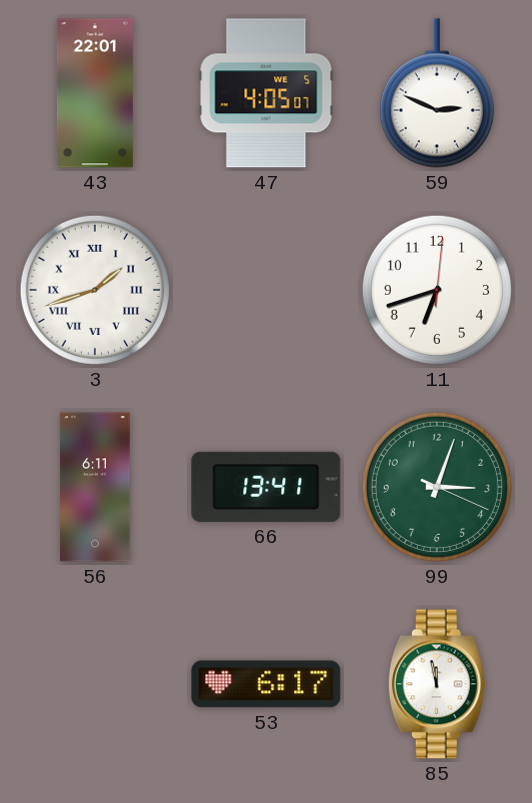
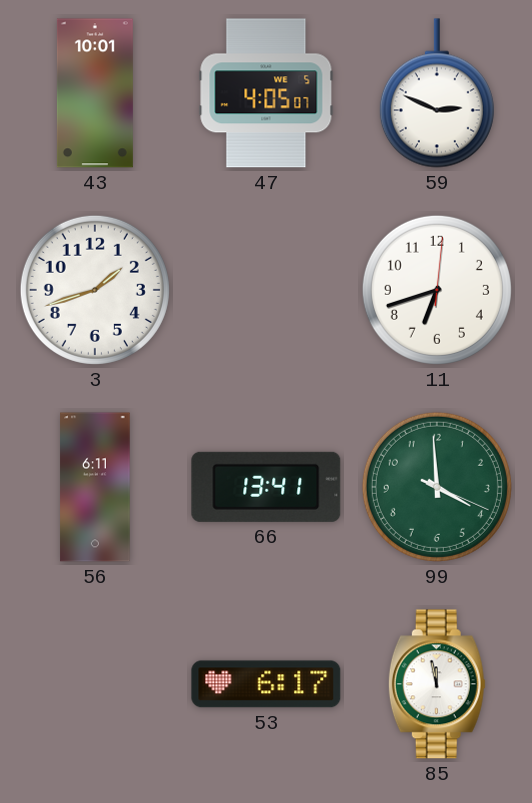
43: 22:01 -> 10:01 (95, 93)
3 numerals: Roman -> Arabic (95, 290)
99: 3:03 -> 3:59 (437, 487)
